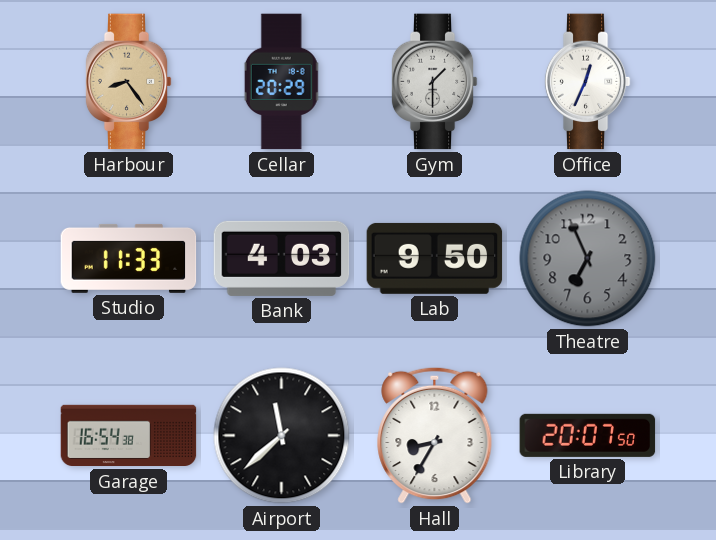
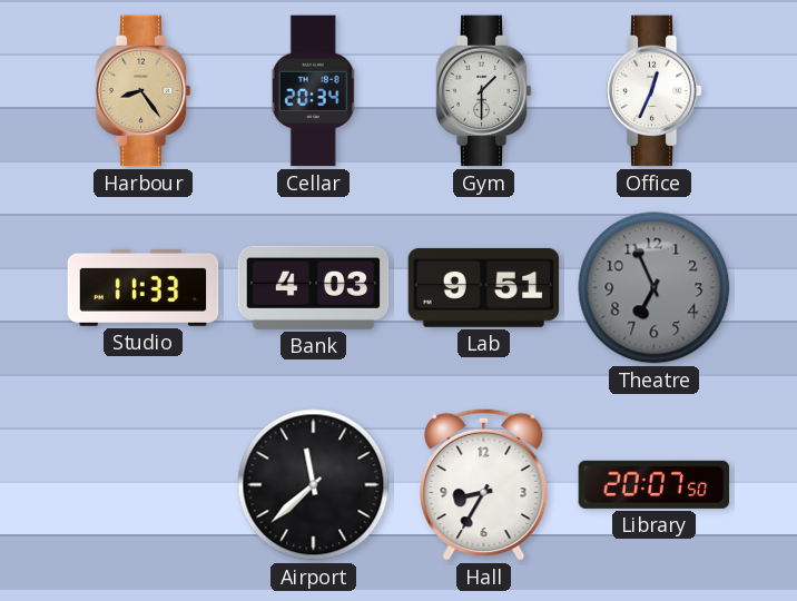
Cellar: 20:29 -> 20:34 (314, 91)
Lab: 9:50 -> 9:51 (484, 287)
Garage: 16:54 -> none (129, 436)
